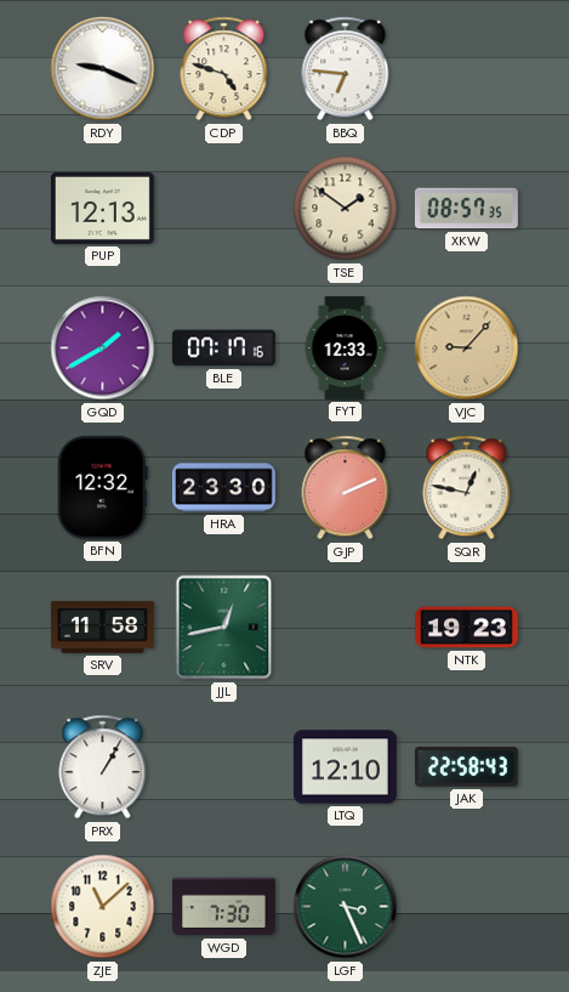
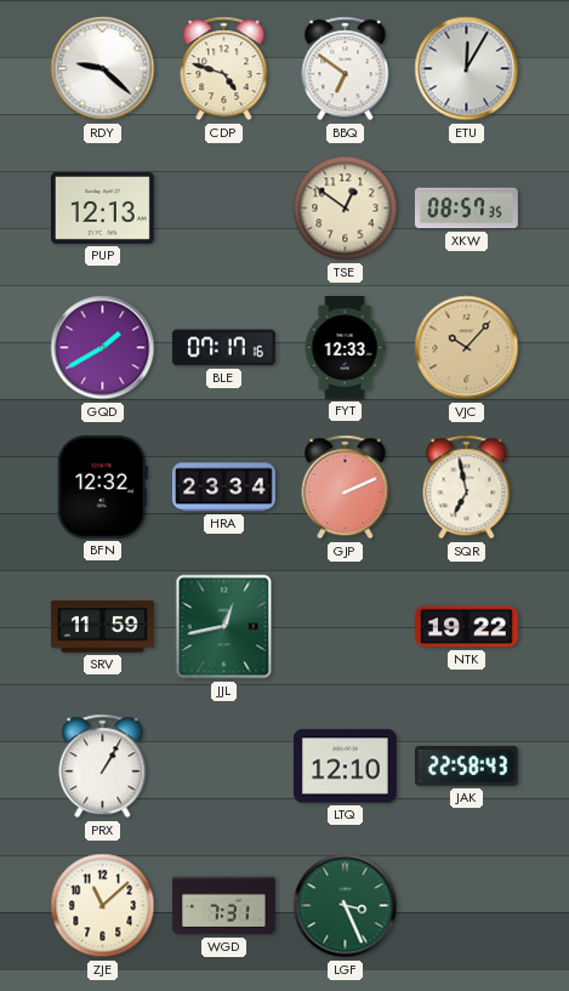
RDY: 9:19 -> 9:22 (103, 69)
BBQ: 6:46 -> 6:51 (346, 69)
ETU: none -> 12:05 (467, 69)
TSE: 1:51 -> 12:51 (346, 209)
VJC: 9:07 -> 10:07 (467, 348)
HRA: 23:30 -> 23:34 (224, 488)
SQR: 12:47 -> 6:58 (467, 488)
SRV: 11:58 -> 11:59 (103, 627)
NTK: 19:23 -> 19:22 (467, 627)
WGD: 7:30 -> 7:31 (223, 906)
